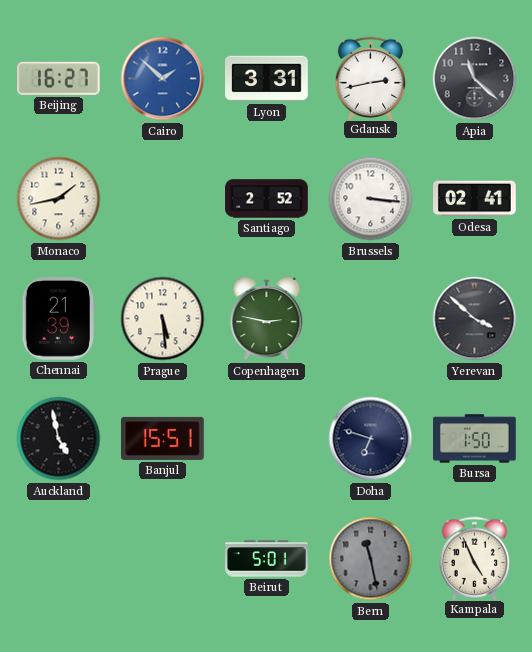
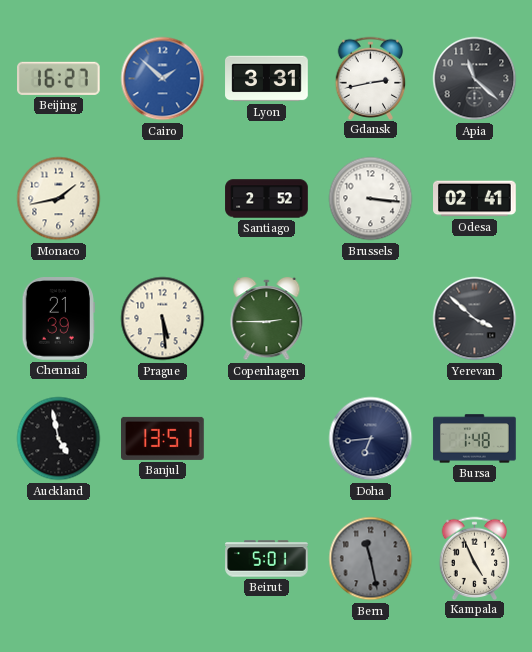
Copenhagen: 2:47 -> 2:45 (267, 319)
Banjul: 15:51 -> 13:51 (163, 438)
Doha: 6:48 -> 6:44 (371, 439)
Bursa: 1:50 -> 1:48 (475, 439)
